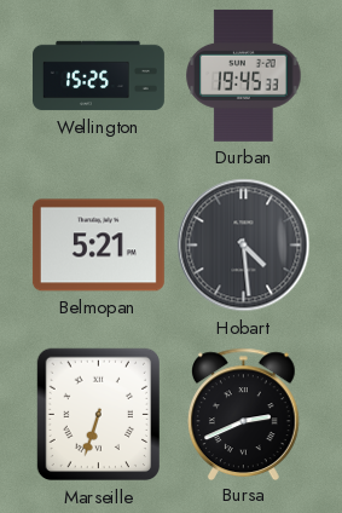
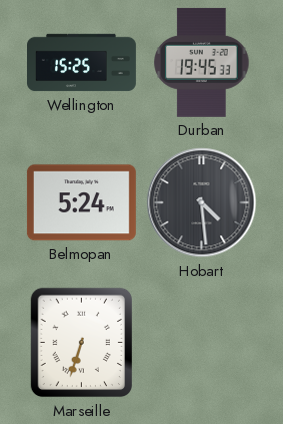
Belmopan: 5:21 -> 5:24 (81, 203)
Bursa: 2:41 -> none (243, 414)
